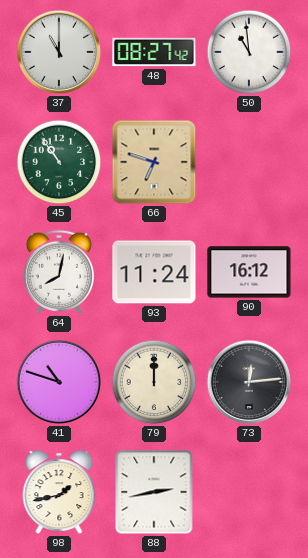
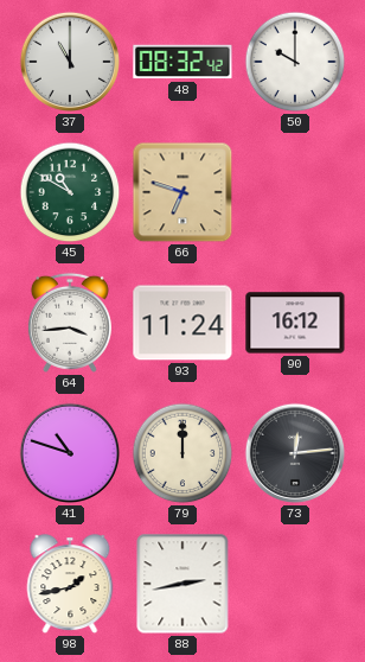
48: 08:27 -> 08:32 (182, 62)
50: 10:59 -> 10:00 (295, 62)
45: 10:54 -> 10:50 (70, 192)
64: 8:02 -> 3:44 (70, 323)
